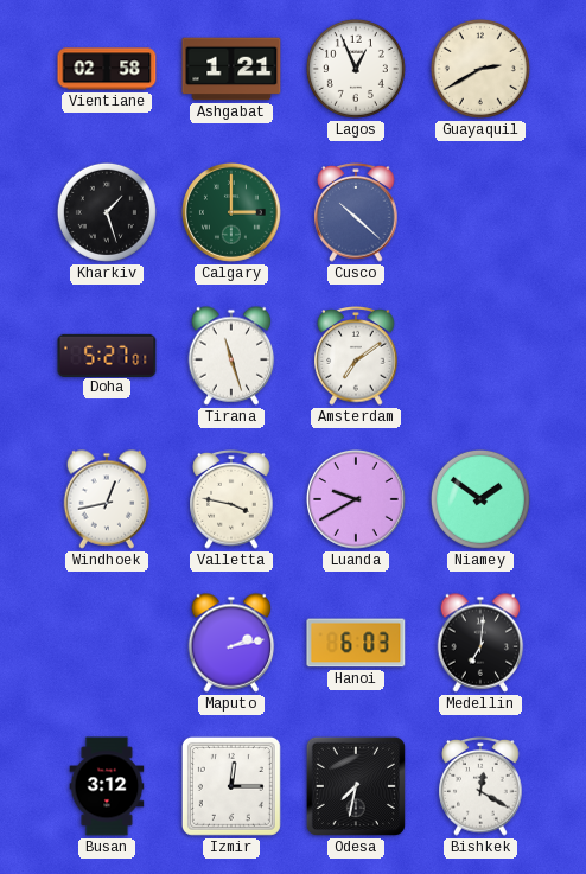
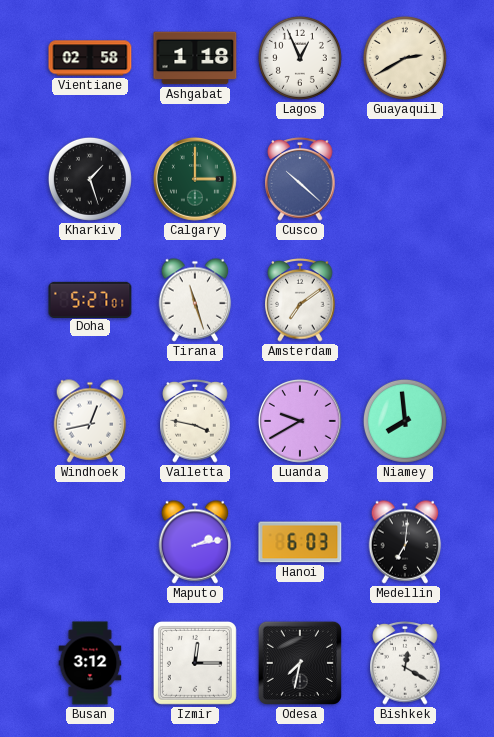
Ashgabat: 1:21 -> 1:18 (195, 58)
Niamey: 1:51 -> 7:59 (405, 421)
